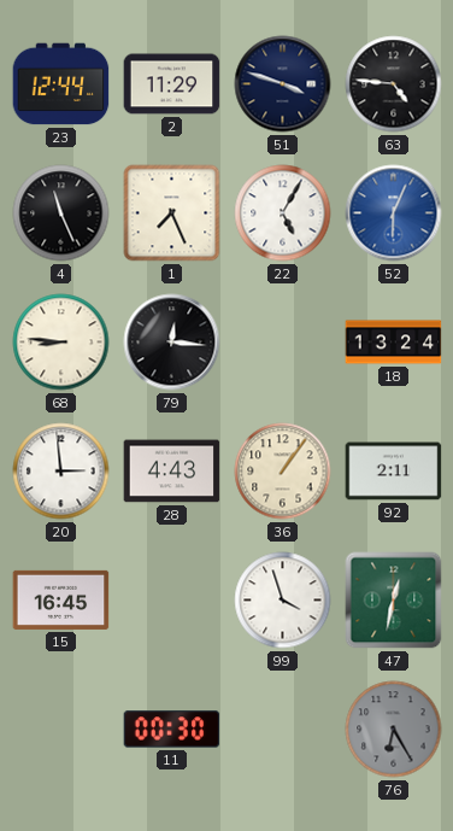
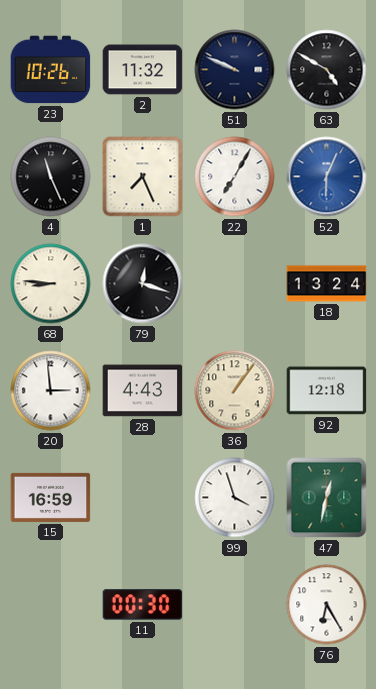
23: 12:44 -> 10:26 (51, 70)
2: 11:29 -> 11:32 (143, 70)
51: 3:48 -> 9:49 (235, 70)
63: 4:46 -> 4:50 (327, 70)
22: 5:05 -> 7:05 (235, 177)
79: 12:16 -> 12:18 (143, 284)
92: 2:11 -> 12:18 (327, 391)
15: 16:45 -> 16:59 (51, 497)
76 dial: grey -> white (327, 605)
